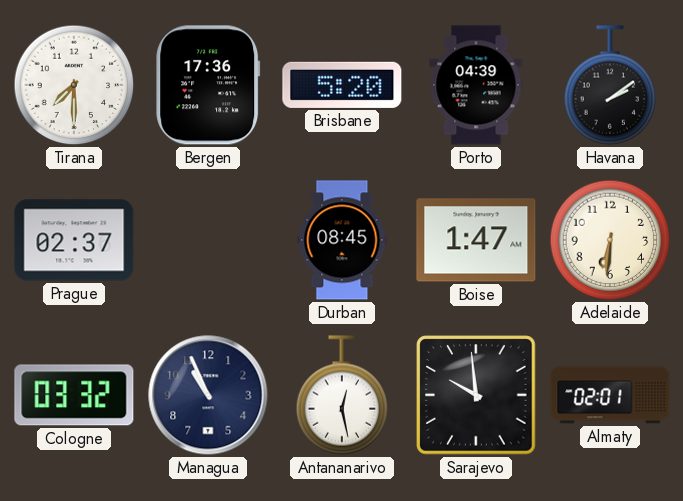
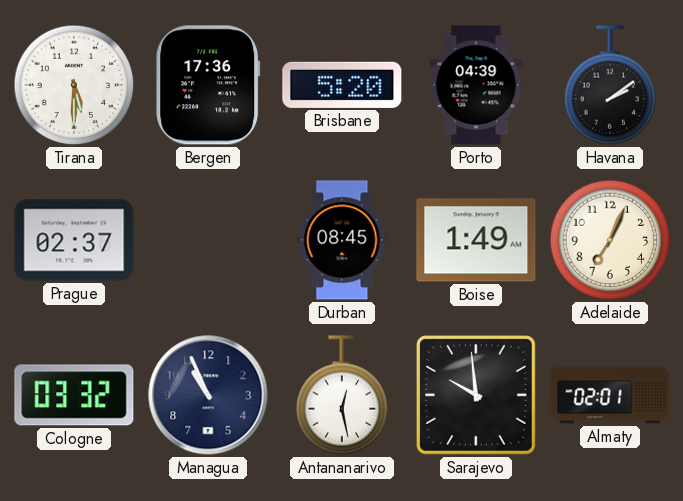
Tirana: 7:30 -> 5:30 (74, 85)
Boise: 1:47 -> 1:49 (476, 240)
Adelaide: 6:31 -> 7:04 (610, 240)
